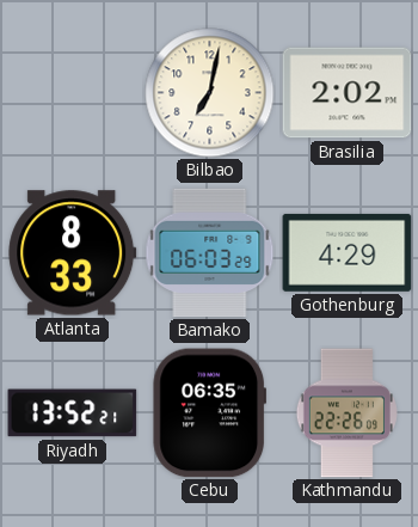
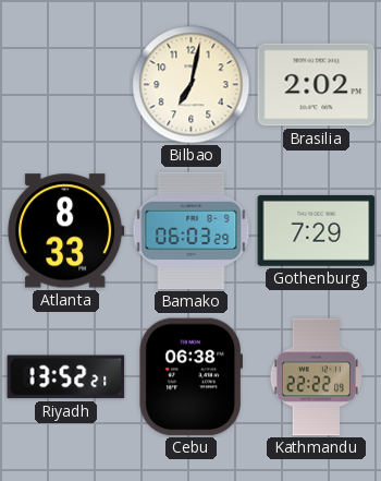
Gothenburg: 4:29 -> 7:29 (317, 230)
Cebu: 06:35 -> 06:38 (190, 377)
Kathmandu: 22:26 -> 22:22 (316, 377)
